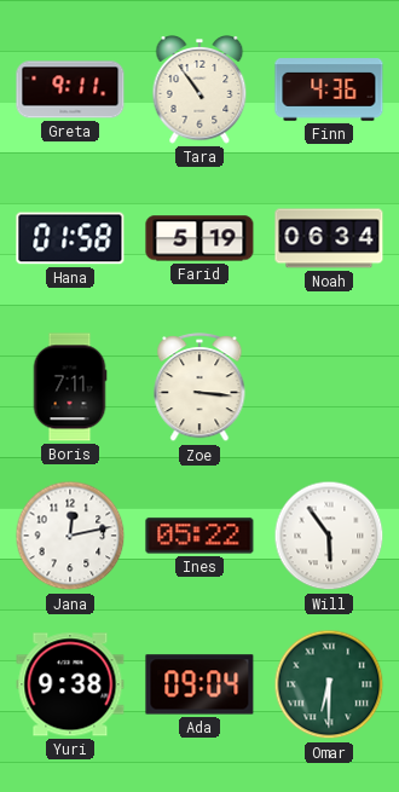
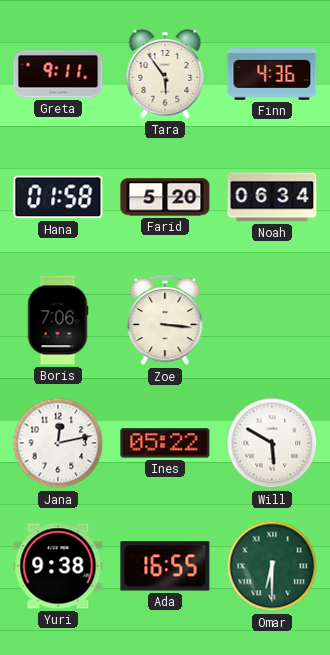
Tara: 10:54 -> 5:54 (165, 75)
Farid: 5:19 -> 5:20 (165, 197)
Boris: 7:11 -> 7:06 (58, 320)
Will: 5:54 -> 5:50 (272, 443)
Ada: 09:04 -> 16:55 (165, 566)
